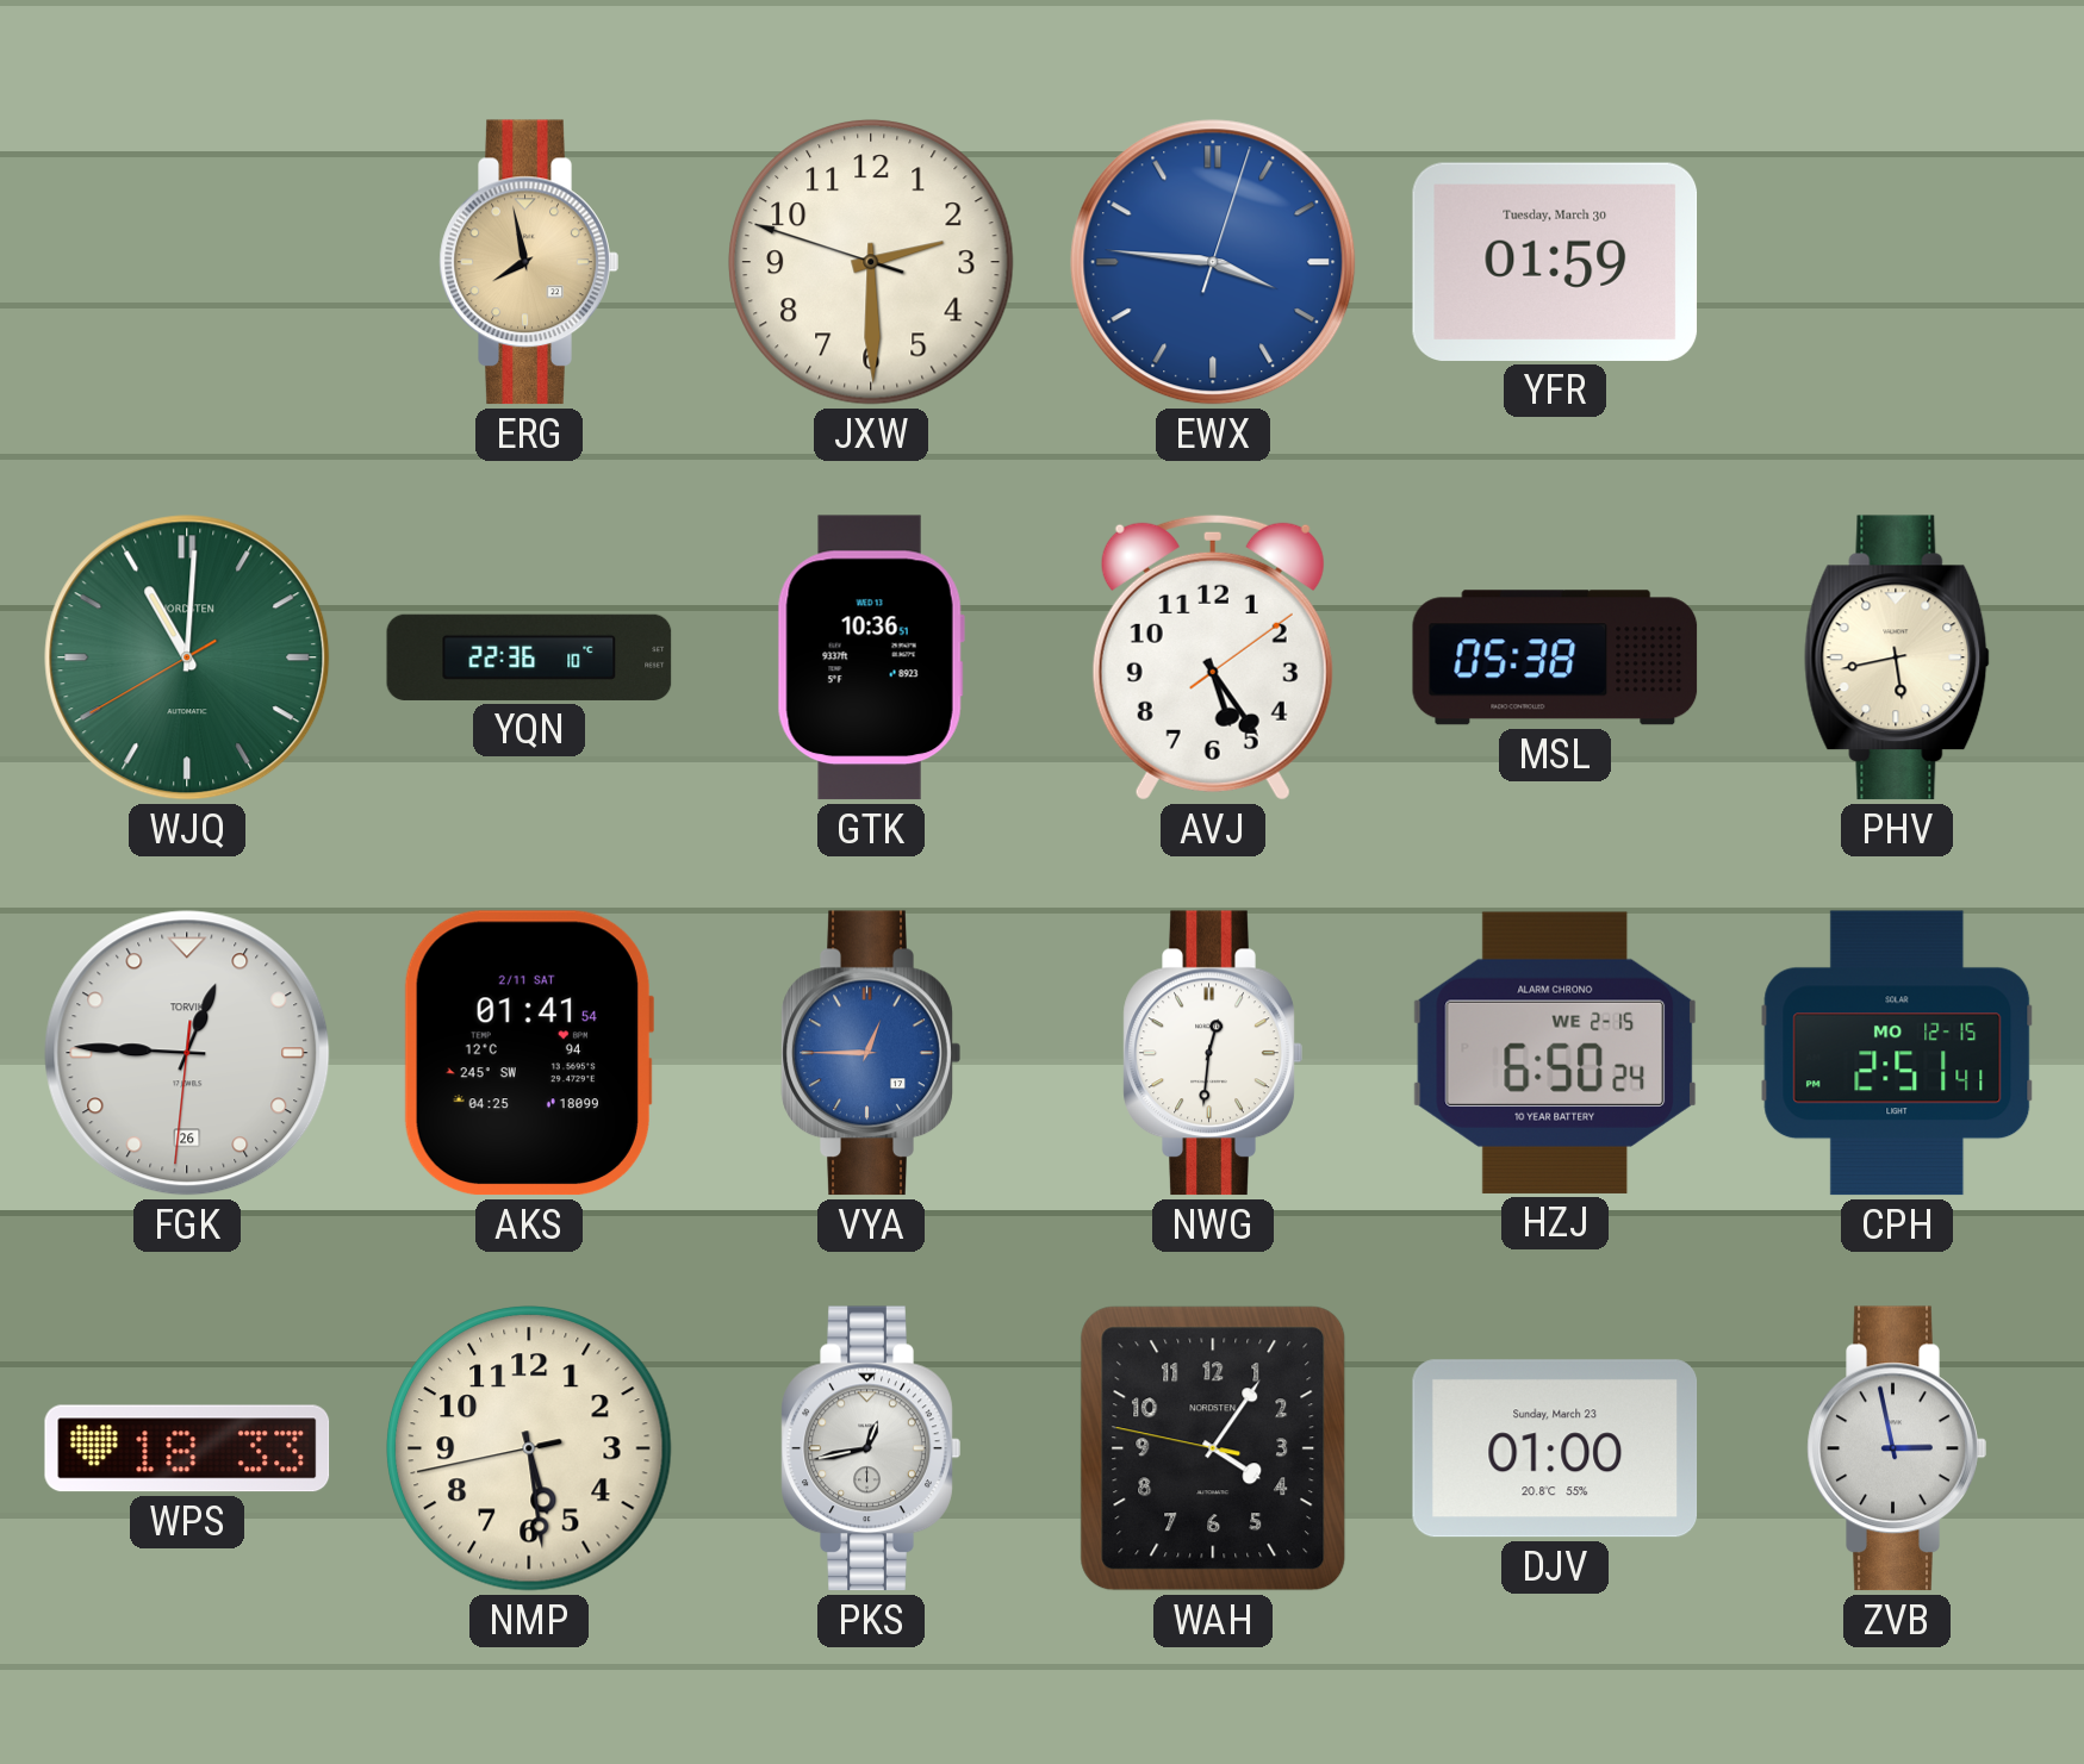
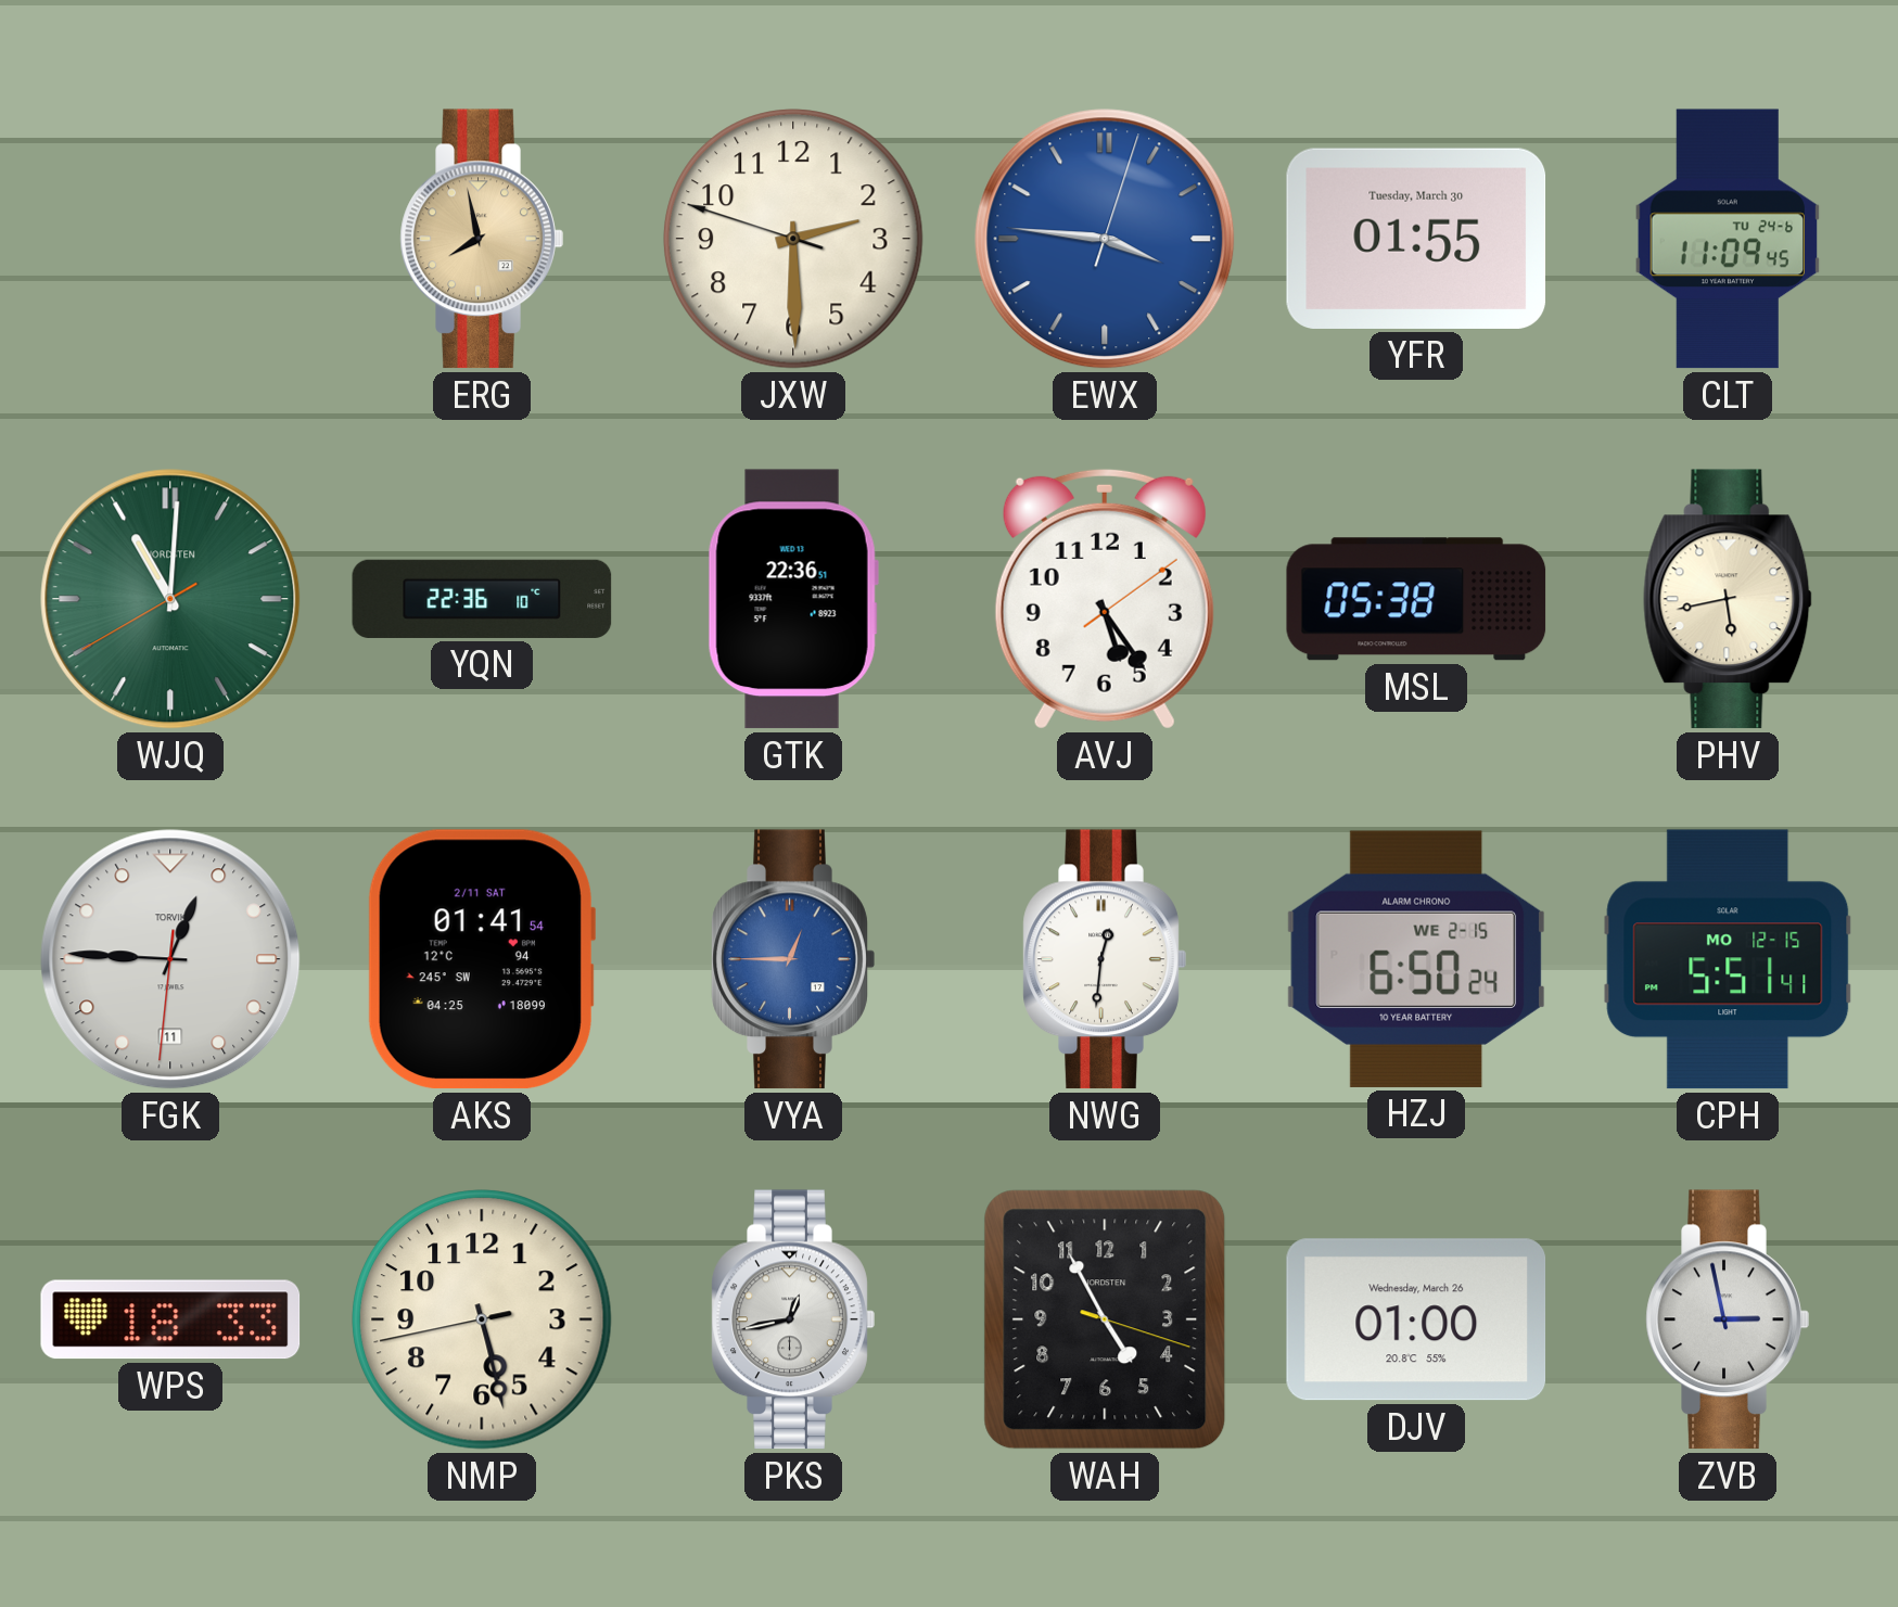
YFR: 01:59 -> 01:55 (1416, 239)
CLT: none -> 11:09 (1728, 239)
GTK: 10:36 -> 22:36 (793, 599)
FGK date: 26 -> 11 (170, 959)
CPH: 2:51 -> 5:51 (1728, 959)
NMP: 5:28 -> 5:27 (482, 1319)
WAH: 4:05 -> 4:55 (1105, 1319)
DJV date: Sunday, March 23 -> Wednesday, March 26 (1416, 1319)
